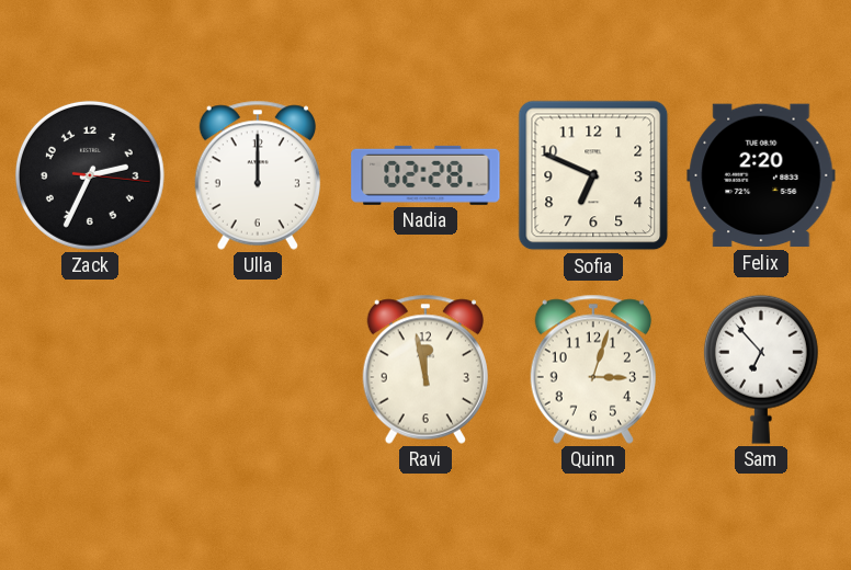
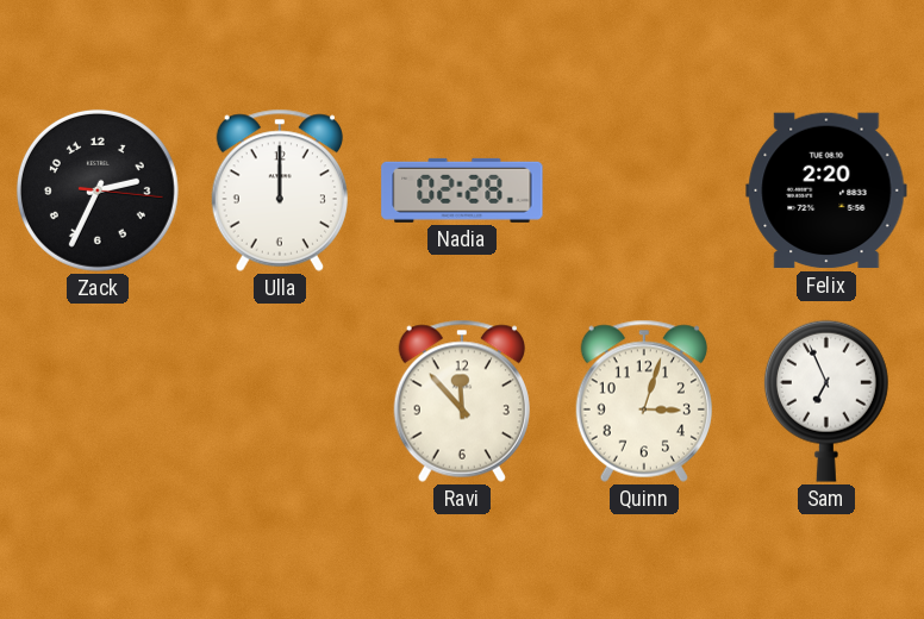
Sofia: 6:49 -> none (593, 175)
Ravi: 11:58 -> 11:53 (462, 401)
Sam: 6:53 -> 6:56 (826, 401)
